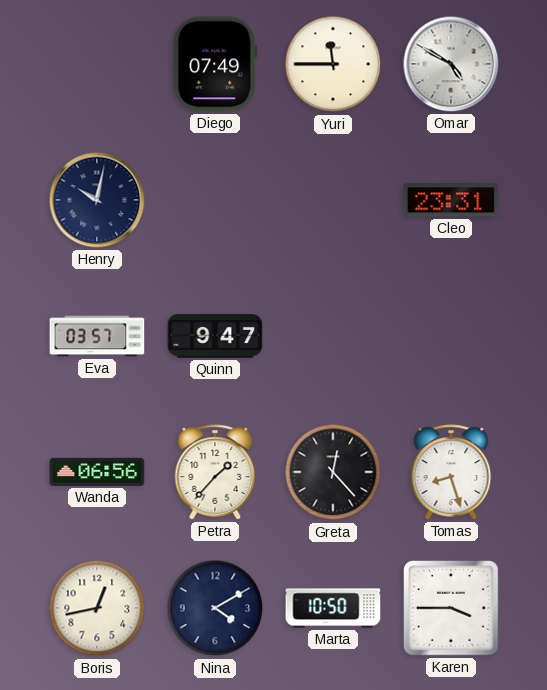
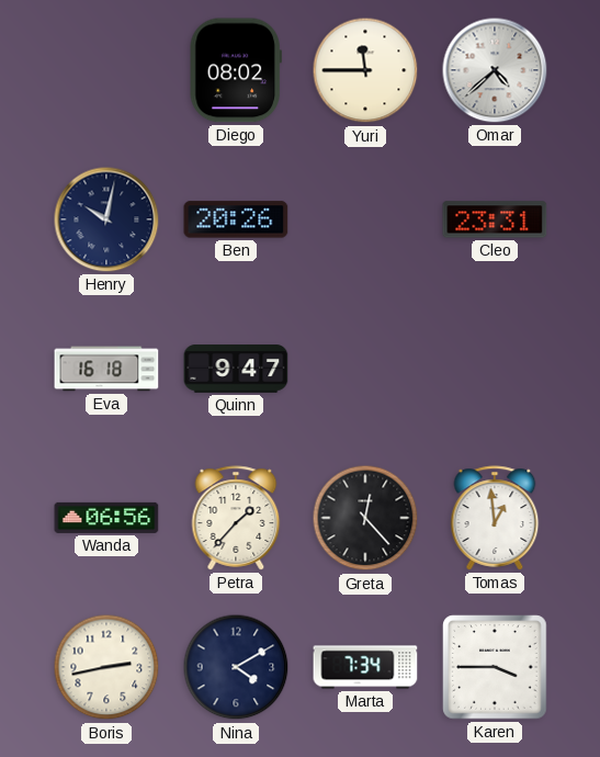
Diego: 07:49 -> 08:02 (236, 70)
Omar: 4:50 -> 4:38 (495, 70)
Ben: none -> 20:26 (236, 219)
Eva: 03:57 -> 16:18 (106, 369)
Tomas: 8:27 -> 12:59 (495, 518)
Boris: 12:43 -> 2:43 (106, 667)
Marta: 10:50 -> 7:34 (365, 667)
